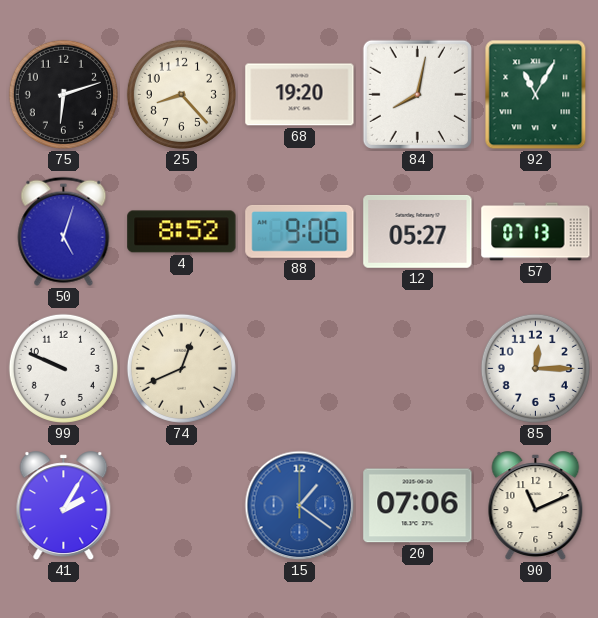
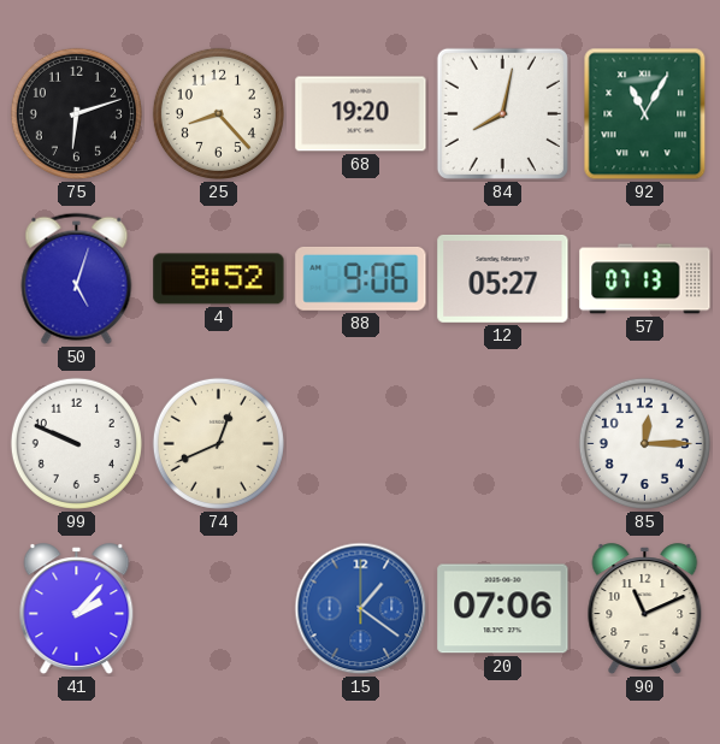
41: 2:05 -> 2:07 (77, 609)
